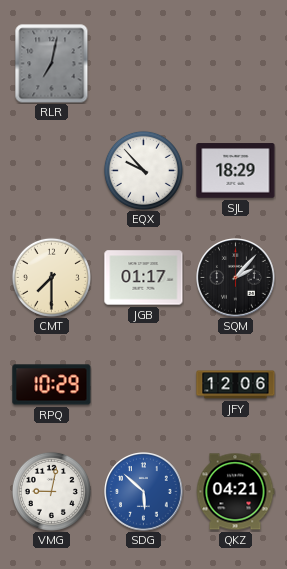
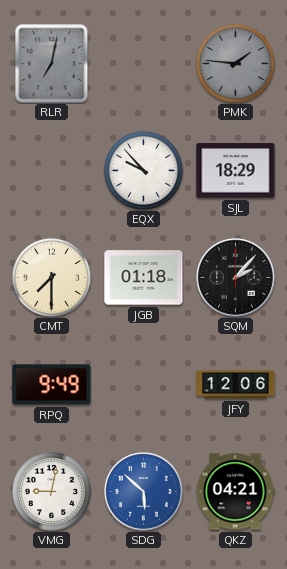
PMK: none -> 1:46 (235, 63)
JGB: 01:17 -> 01:18 (144, 278)
RPQ: 10:29 -> 9:49 (52, 385)
